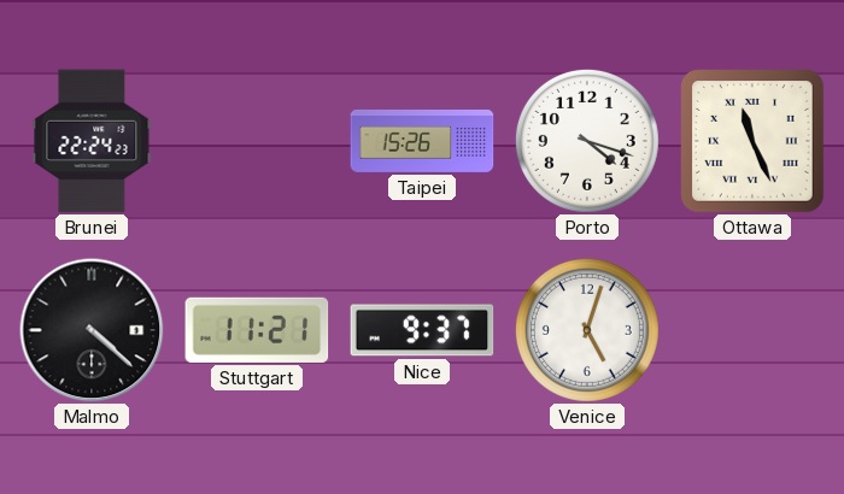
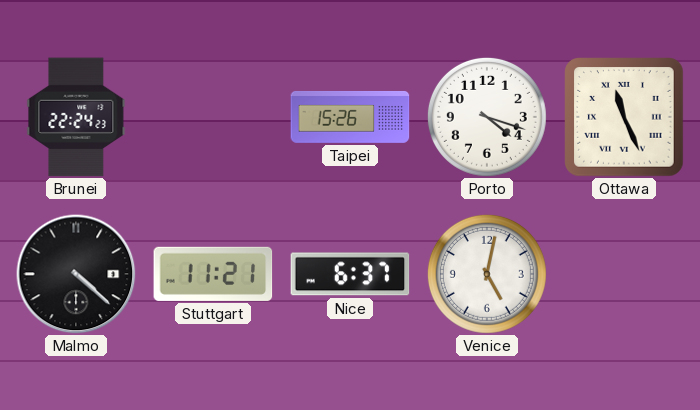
Nice: 9:37 -> 6:37 (350, 274)
Venice: 5:03 -> 5:02 (487, 274)
